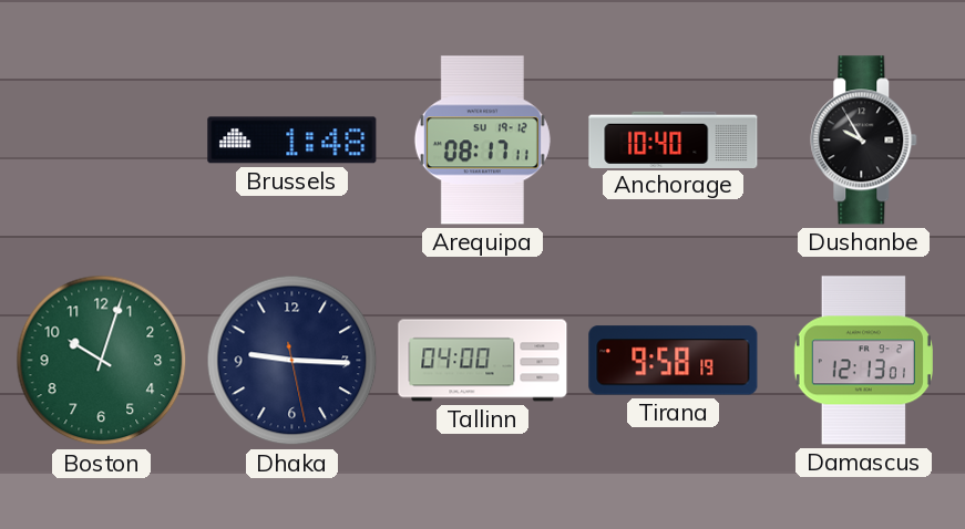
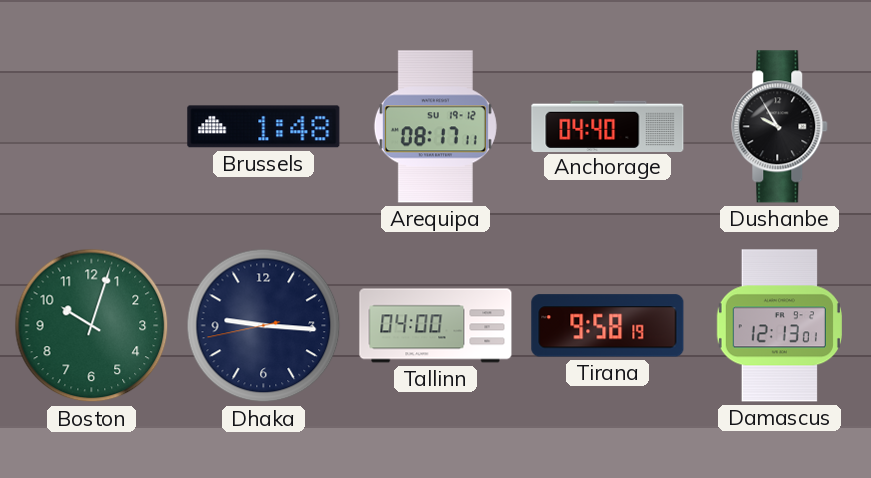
Anchorage: 10:40 -> 04:40 (608, 126)
Dhaka: 9:15:28 -> 9:15:43 (264, 326)
